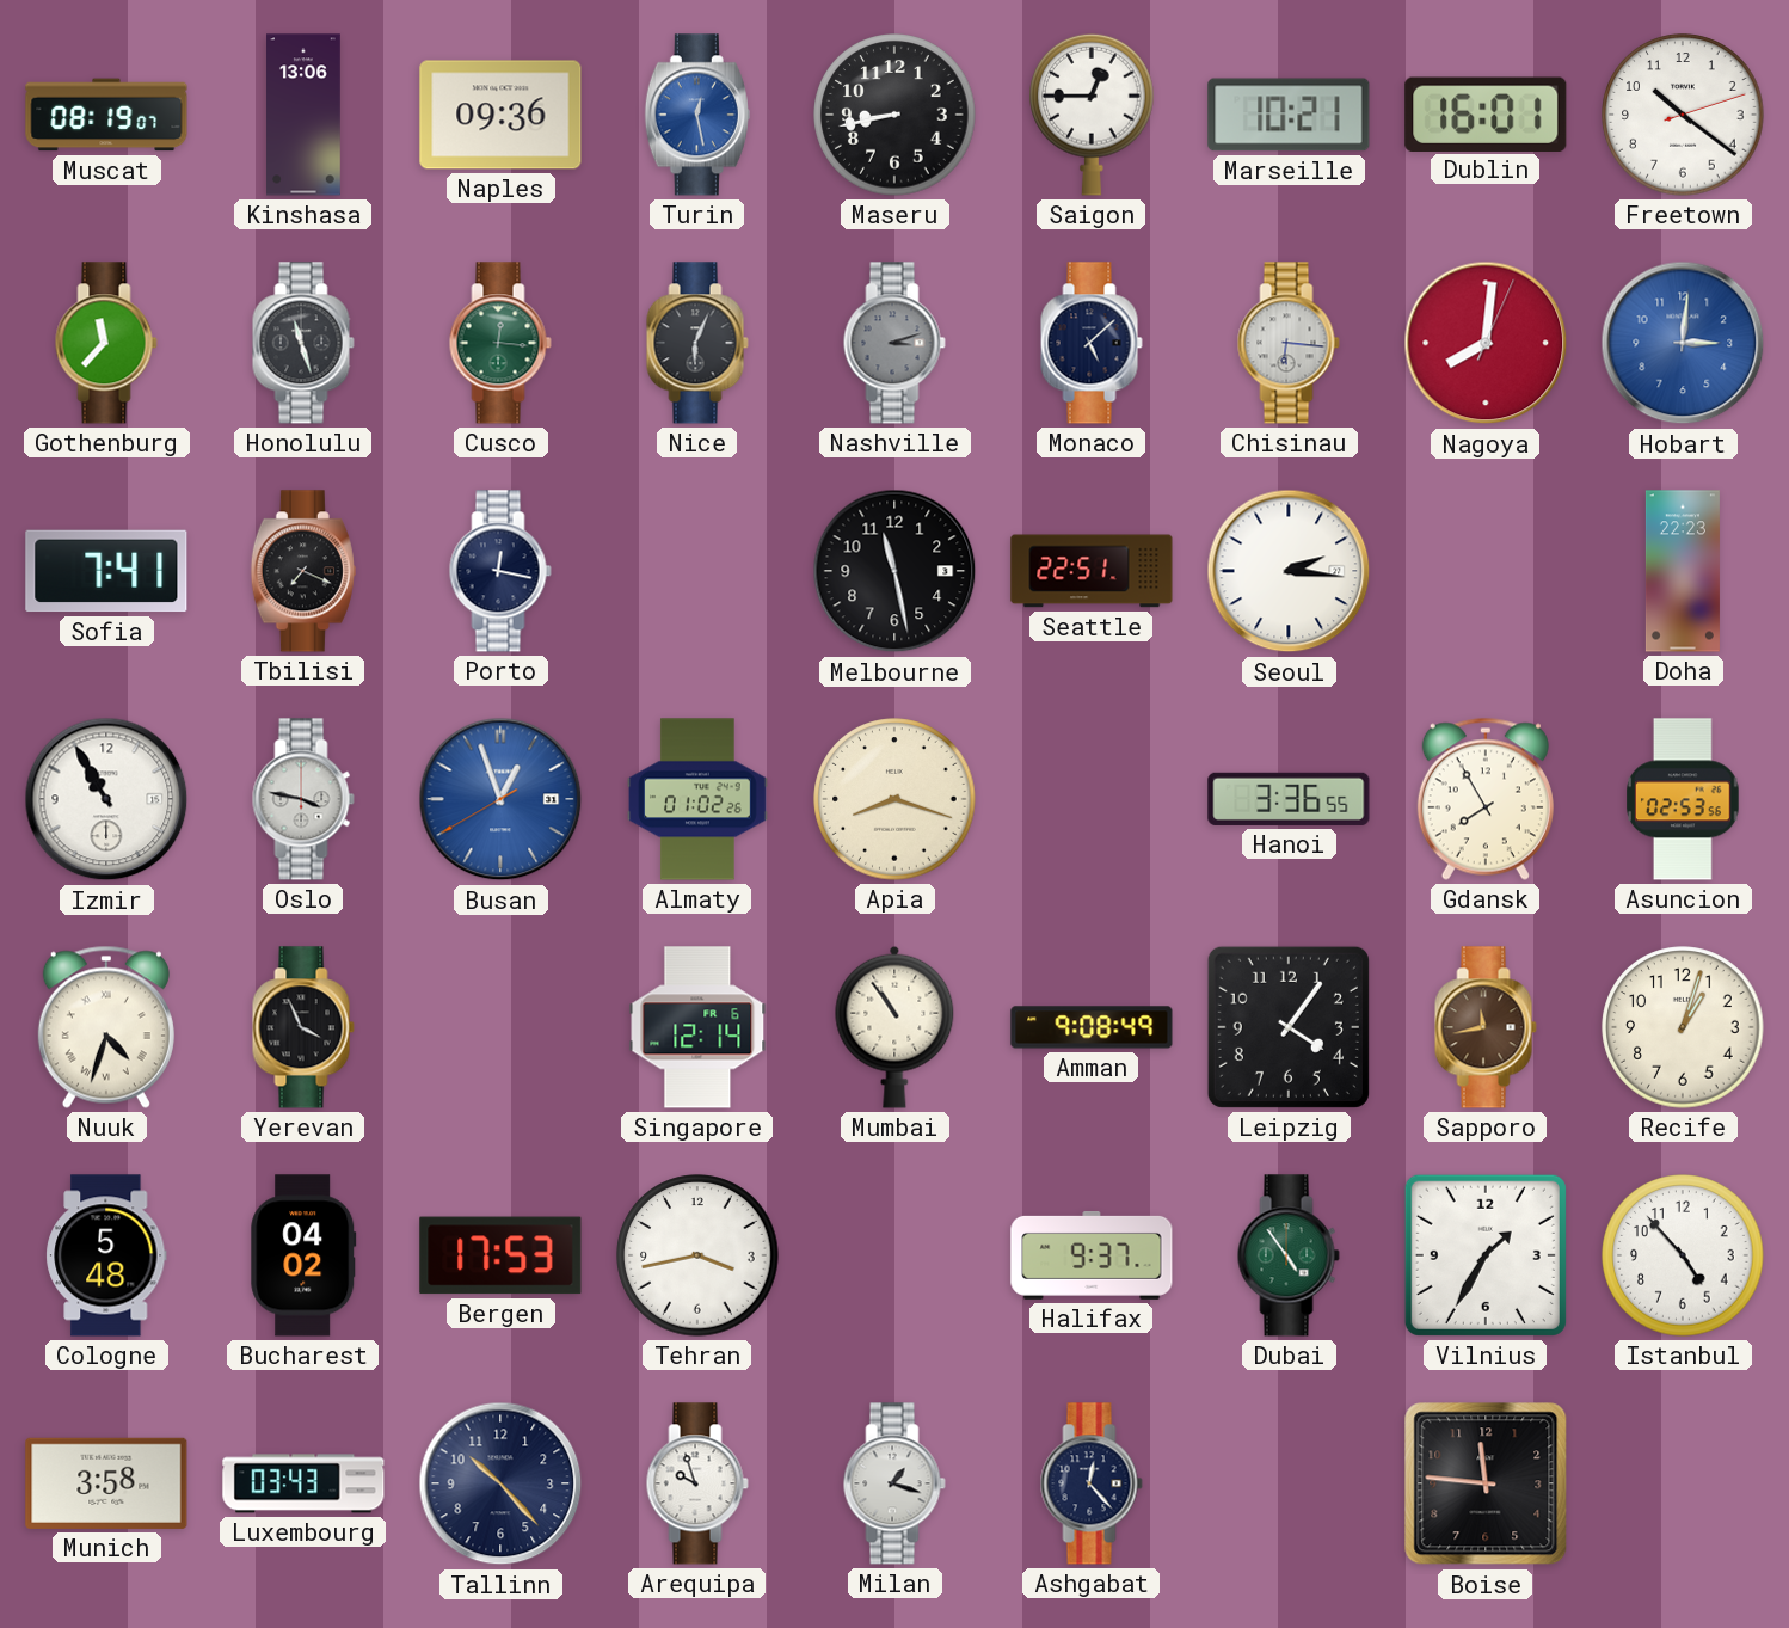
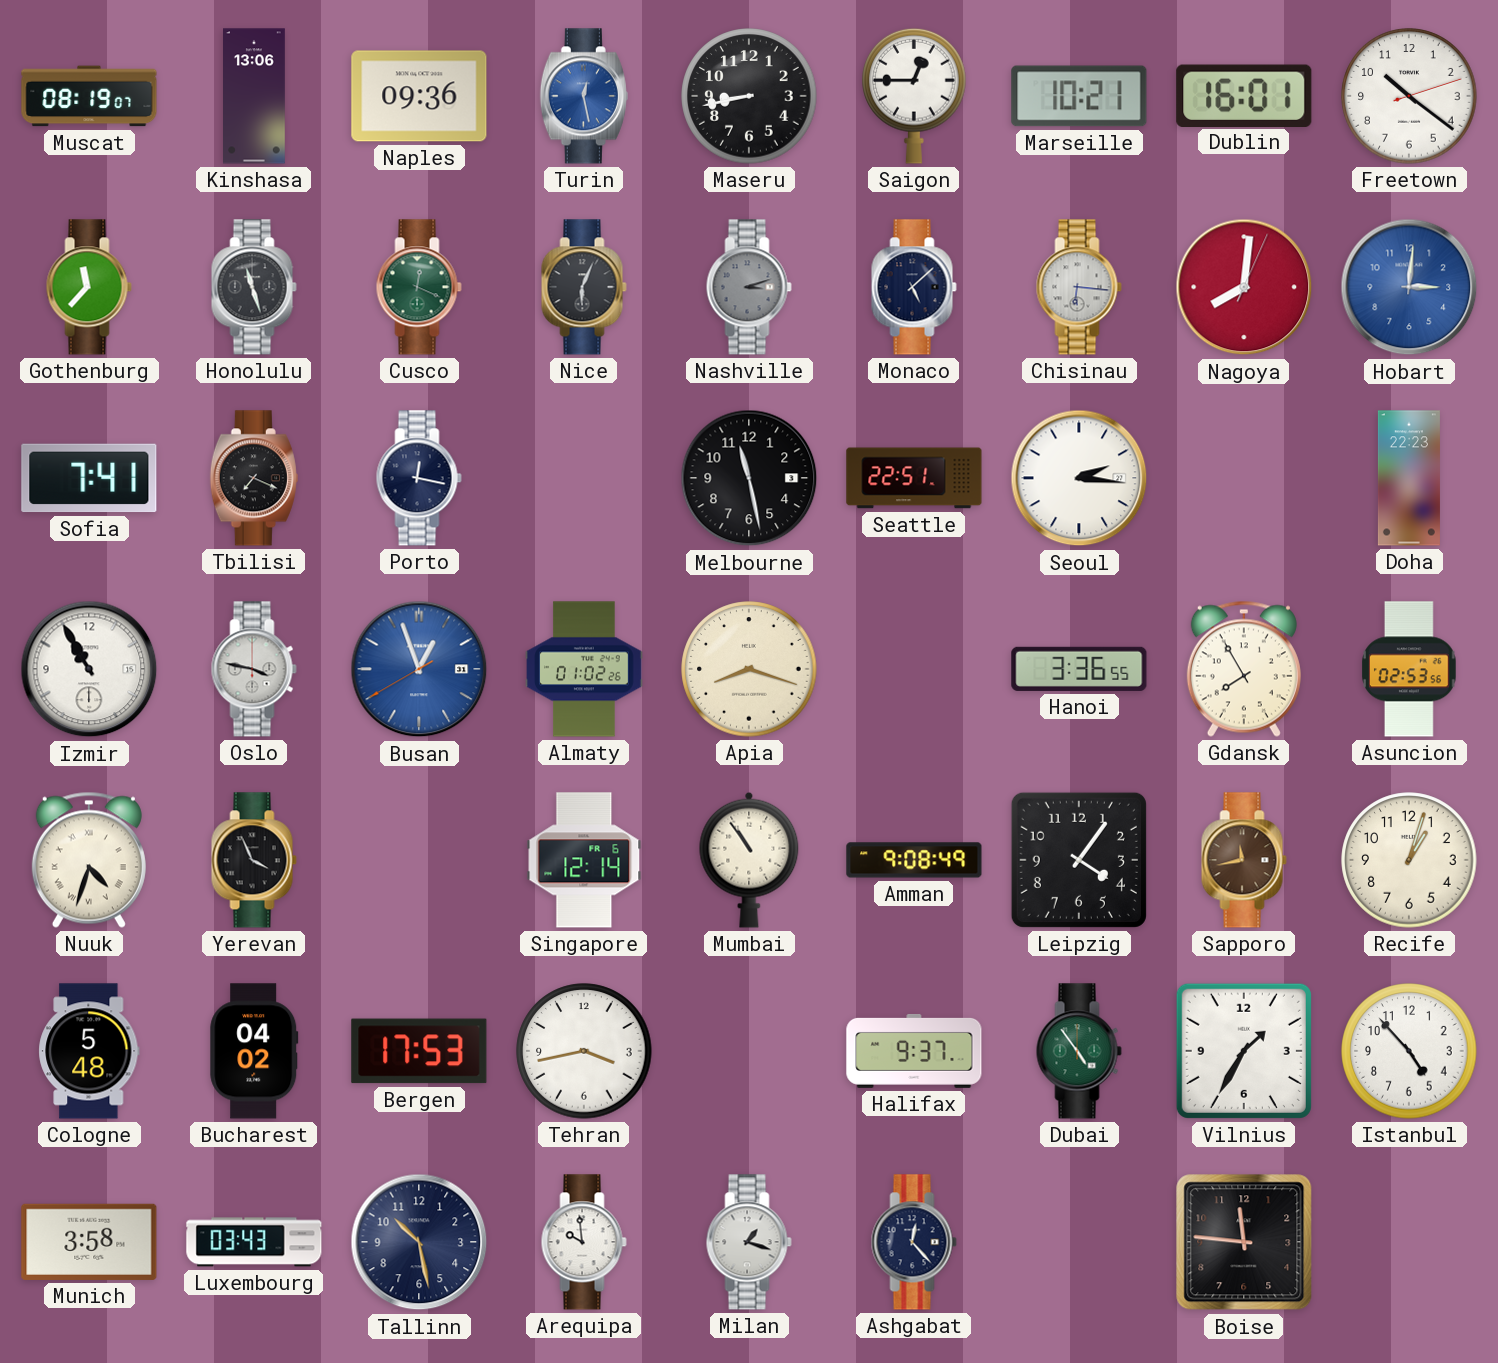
Cusco: 12:16 -> 12:19 (419, 287)
Tallinn: 10:23 -> 10:28 (419, 1242)
Arequipa: 9:57 -> 9:59 (584, 1242)
